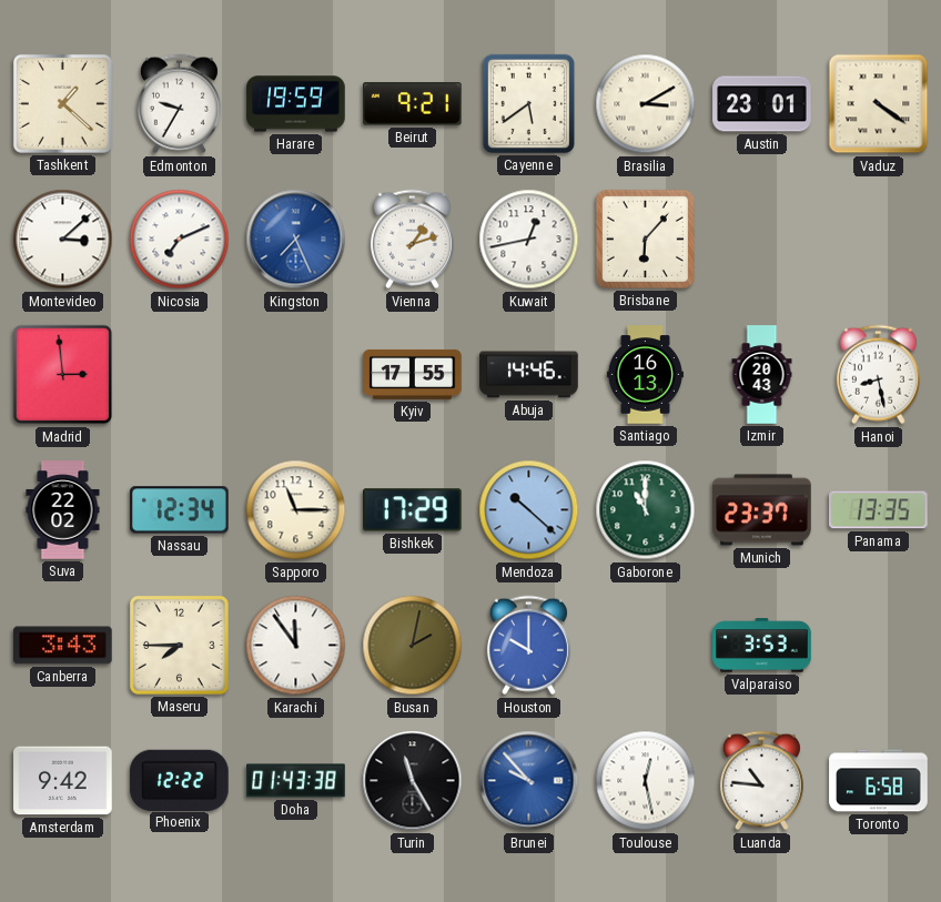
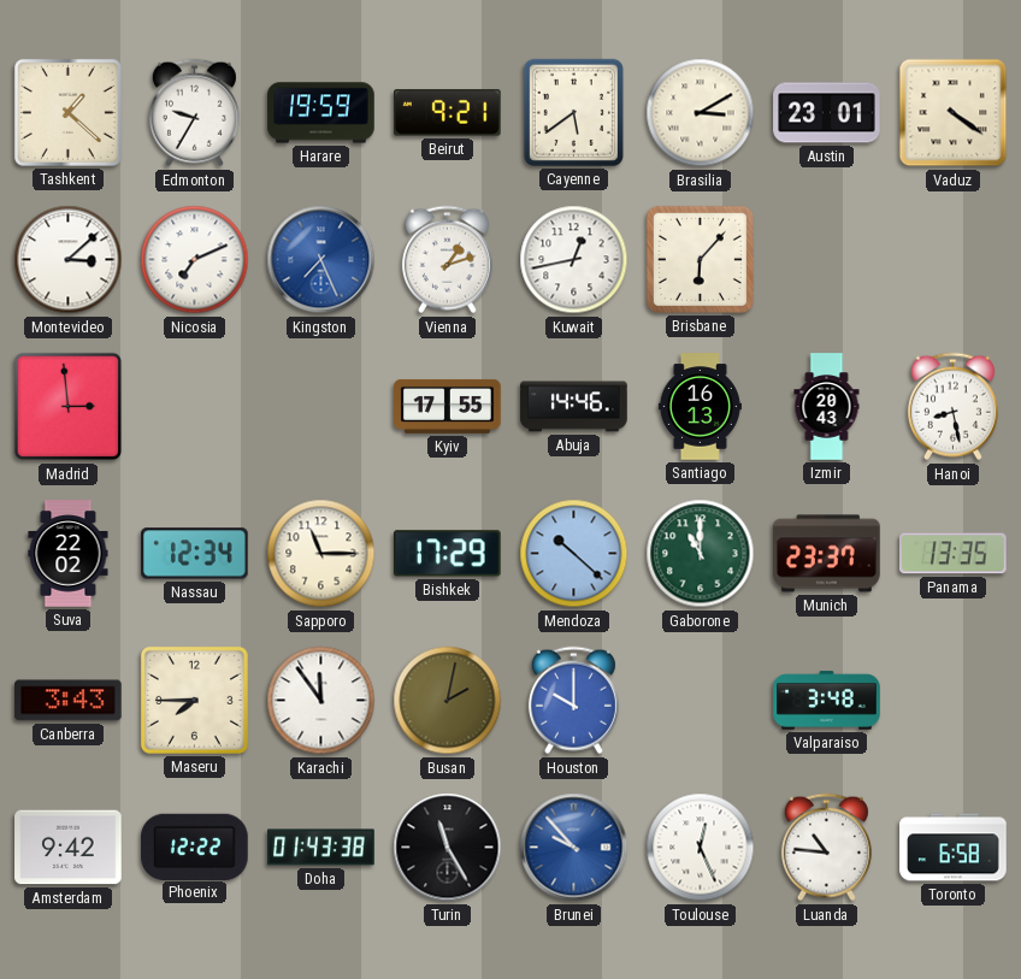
Valparaiso: 3:53 -> 3:48 (827, 701)
Toulouse: 12:28 -> 12:26 (701, 848)
